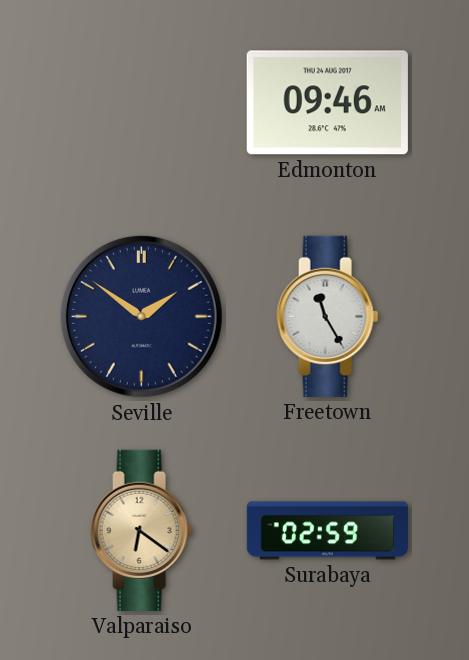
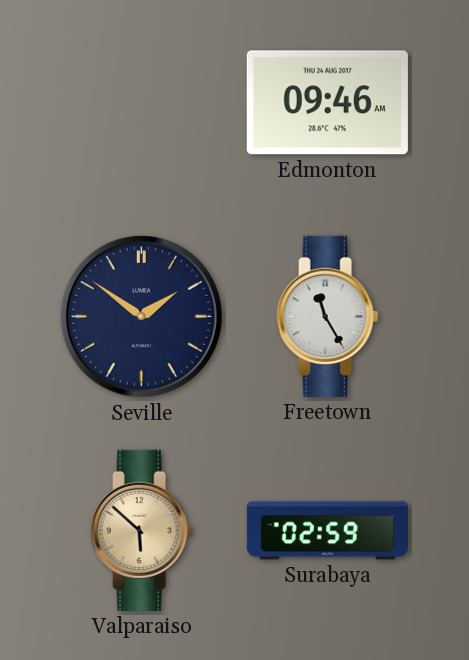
Valparaiso: 6:21 -> 5:52 (142, 530)
